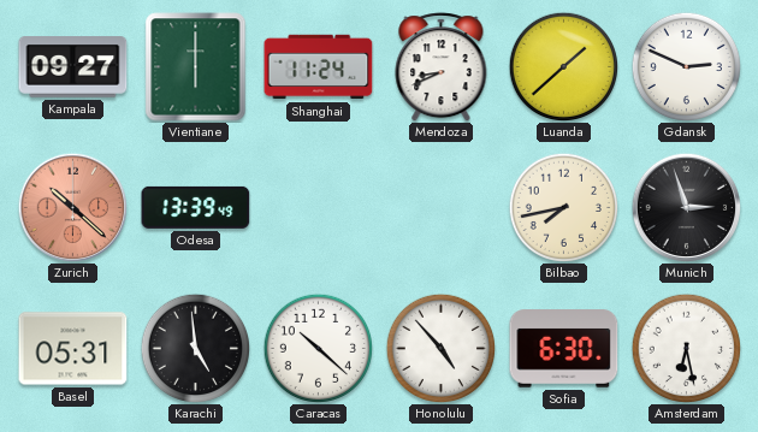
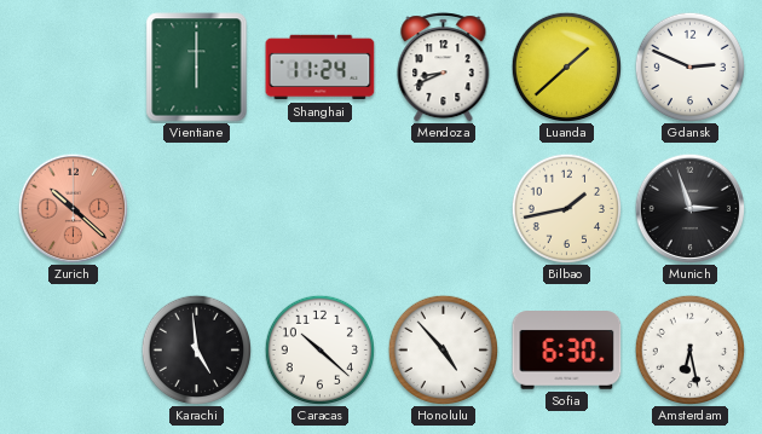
Kampala: 09:27 -> none (73, 67)
Odesa: 13:39 -> none (196, 207)
Bilbao: 7:43 -> 1:43 (566, 208)
Basel: 05:31 -> none (73, 349)
